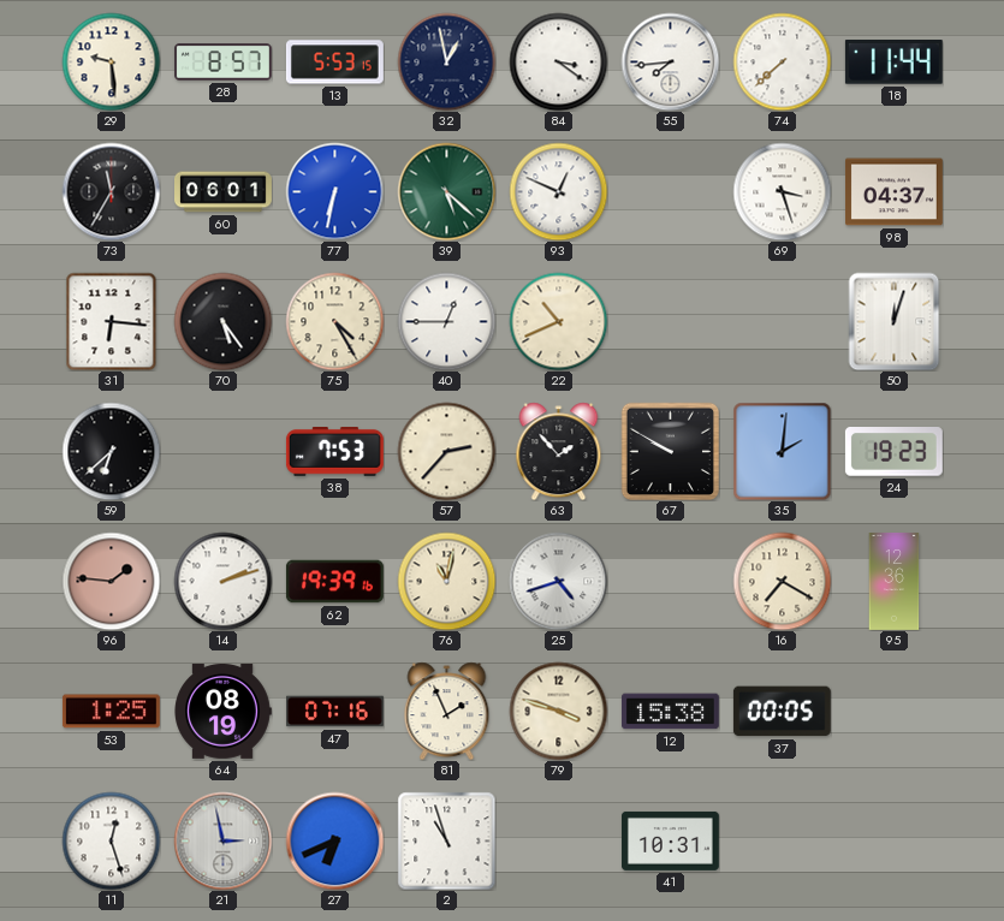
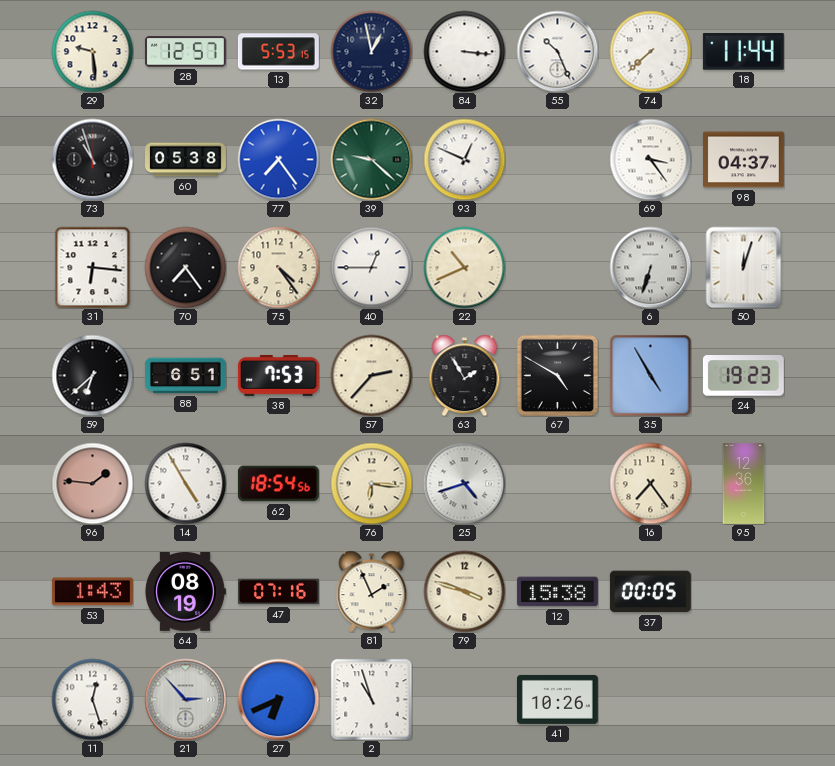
28: 8:57 -> 12:57 (185, 52)
84: 3:21 -> 3:16 (464, 51)
55: 7:44 -> 10:26 (557, 51)
73: 11:35 -> 10:57 (92, 159)
60: 06:01 -> 05:38 (186, 160)
77: 6:32 -> 7:24 (278, 159)
39: 5:22 -> 9:22 (371, 159)
69: 3:27 -> 3:24 (650, 159)
70: 5:24 -> 7:24 (185, 267)
75: 4:25 -> 4:24 (278, 267)
6: none -> 6:33 (650, 267)
88: none -> 6:51 (185, 376)
63: 1:53 -> 1:55 (465, 375)
67: 9:50 -> 4:50 (557, 375)
35: 2:01 -> 4:55 (650, 375)
14: 2:12 -> 4:55 (185, 483)
62: 19:39 -> 18:54 (278, 484)
76: 11:02 -> 6:16 (371, 483)
16: 7:20 -> 7:24 (650, 483)
53: 1:25 -> 1:43 (92, 592)
21: 2:58 -> 2:53 (185, 699)
41: 10:31 -> 10:26 (557, 699)
